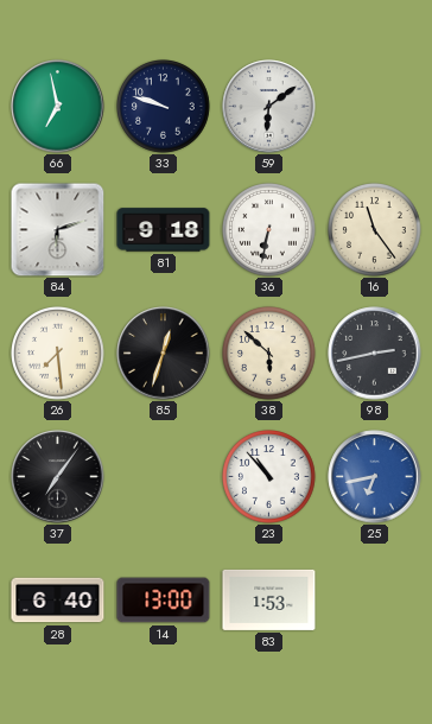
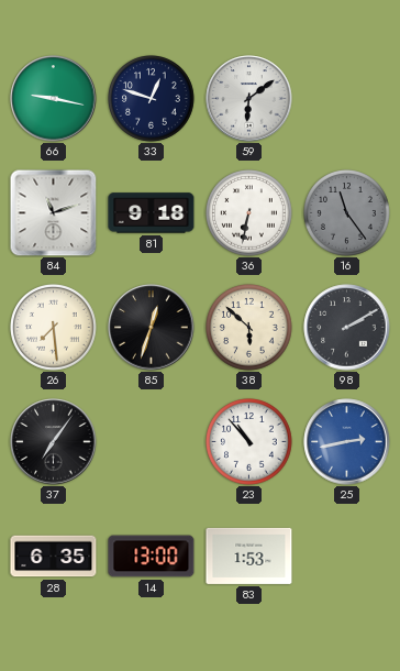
66: 6:58 -> 9:17 (54, 99)
33: 9:48 -> 12:48 (152, 99)
84: 6:12 -> 11:12 (53, 212)
16 dial: cream -> grey (347, 213)
98: 2:43 -> 2:10 (347, 328)
25: 6:43 -> 2:43 (347, 442)
28: 6:40 -> 6:35 (54, 557)
